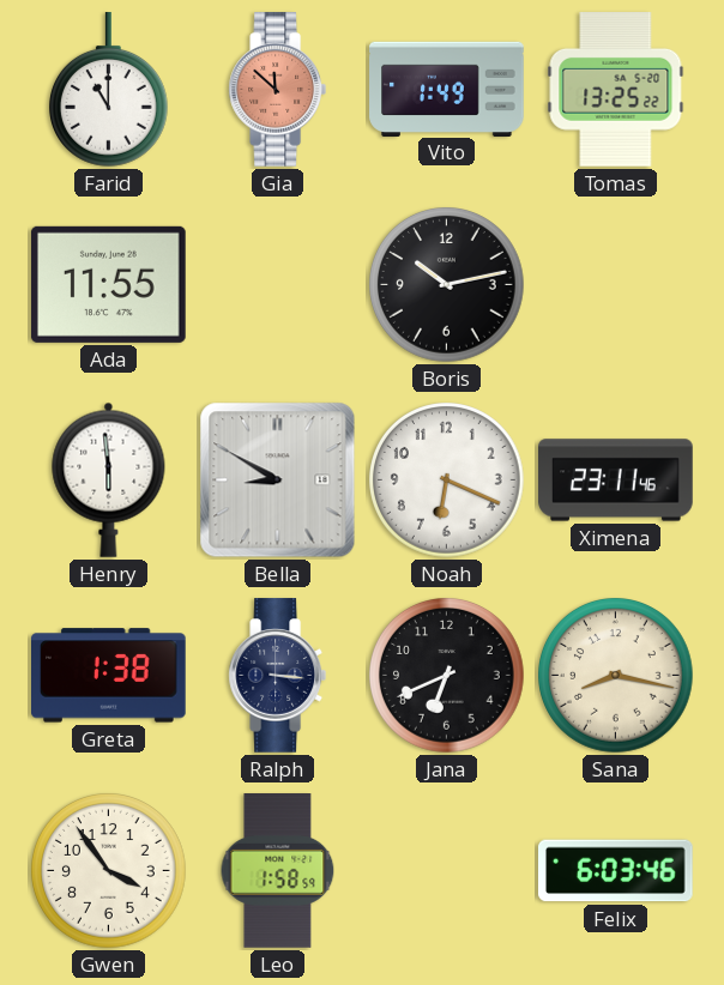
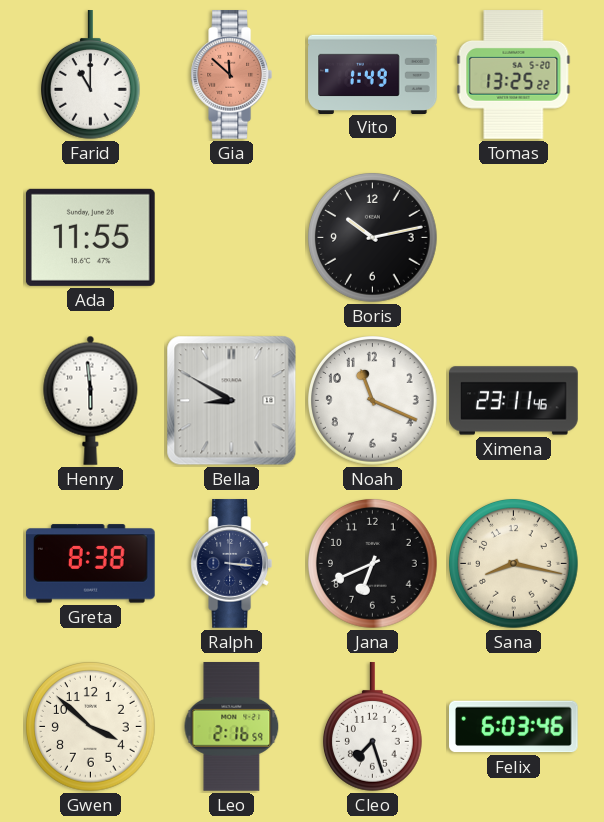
Noah: 6:19 -> 11:19 (373, 401)
Greta: 1:38 -> 8:38 (91, 564)
Gwen: 3:54 -> 3:52 (91, 727)
Leo: 1:58 -> 2:16 (232, 727)
Cleo: none -> 7:27 (372, 727)
